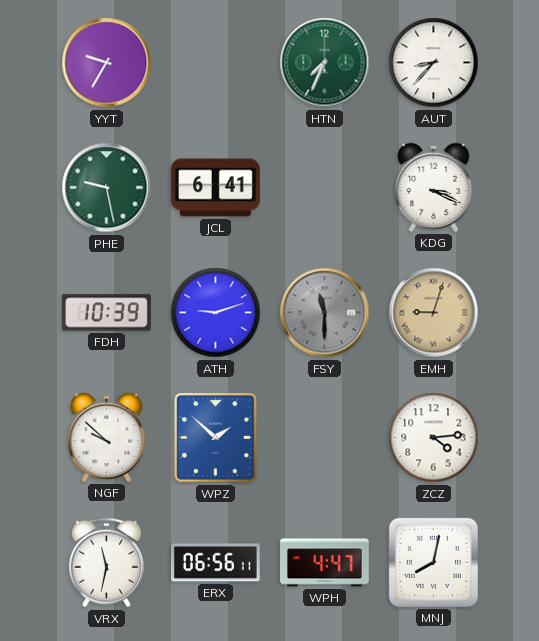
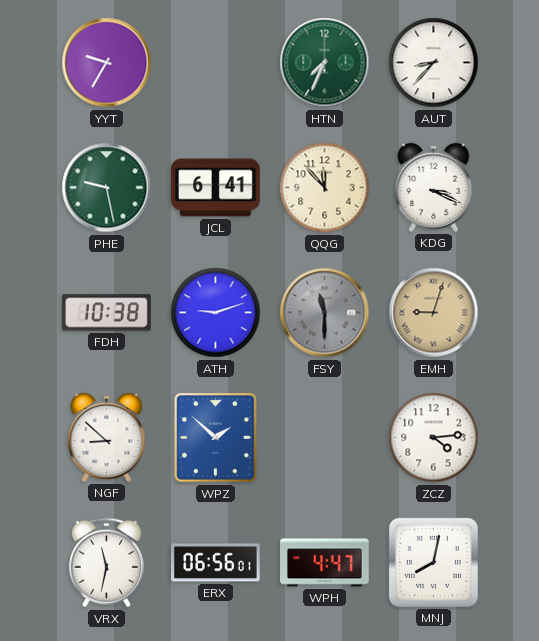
QQG: none -> 11:53 (325, 188)
FDH: 10:39 -> 10:38 (107, 313)
NGF: 9:52 -> 8:52 (107, 437)
ERX: 06:56:11 -> 06:56:01 (216, 563)
